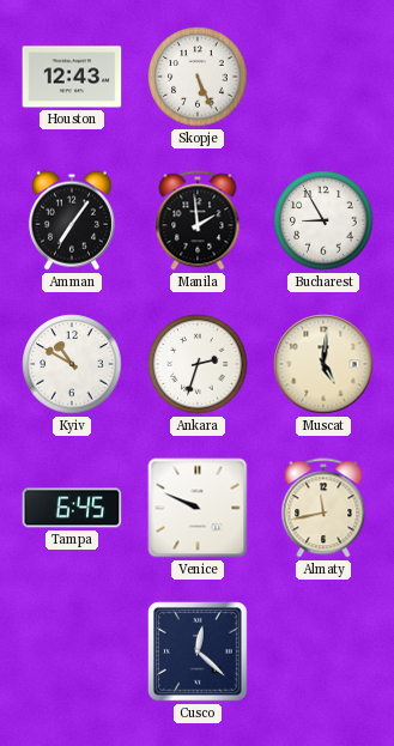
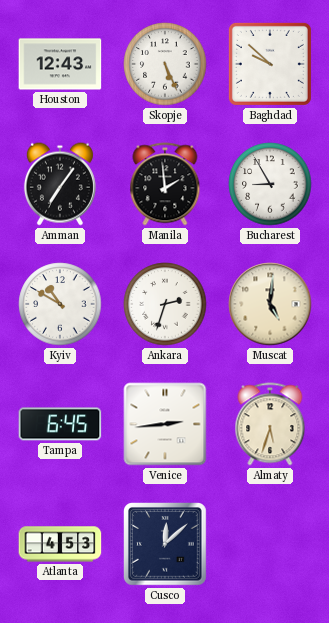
Baghdad: none -> 9:52 (270, 64)
Venice: 9:49 -> 2:44 (165, 424)
Almaty: 11:43 -> 5:33 (270, 424)
Atlanta: none -> 4:53 (60, 544)
Cusco: 12:22 -> 12:08 (166, 545)
